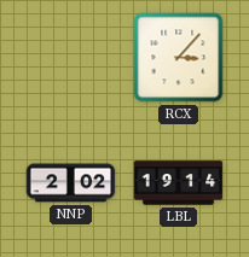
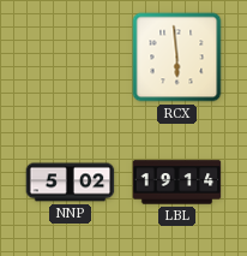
RCX: 3:07 -> 5:59 (177, 58)
NNP: 2:02 -> 5:02 (71, 183)
